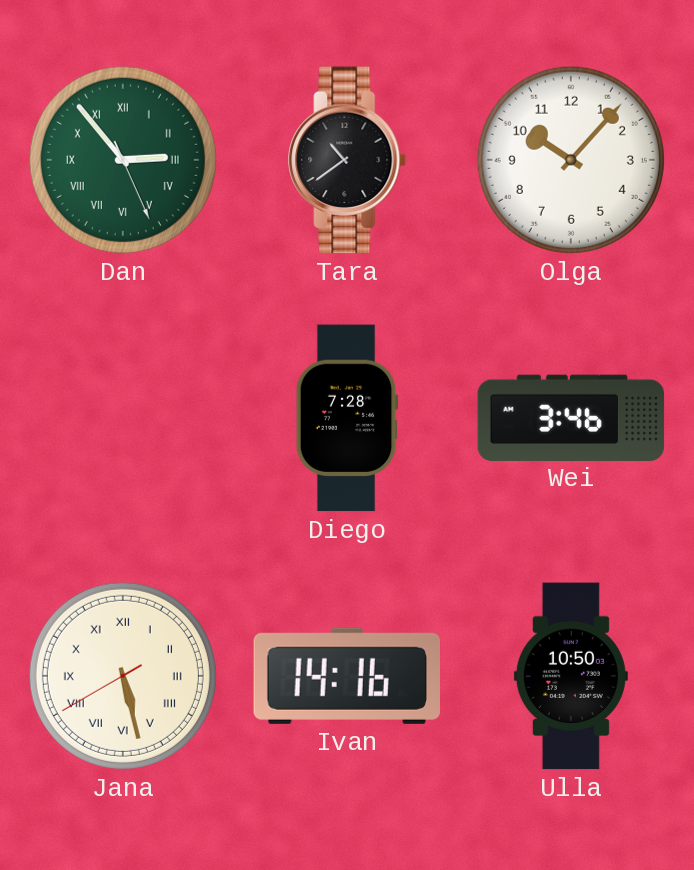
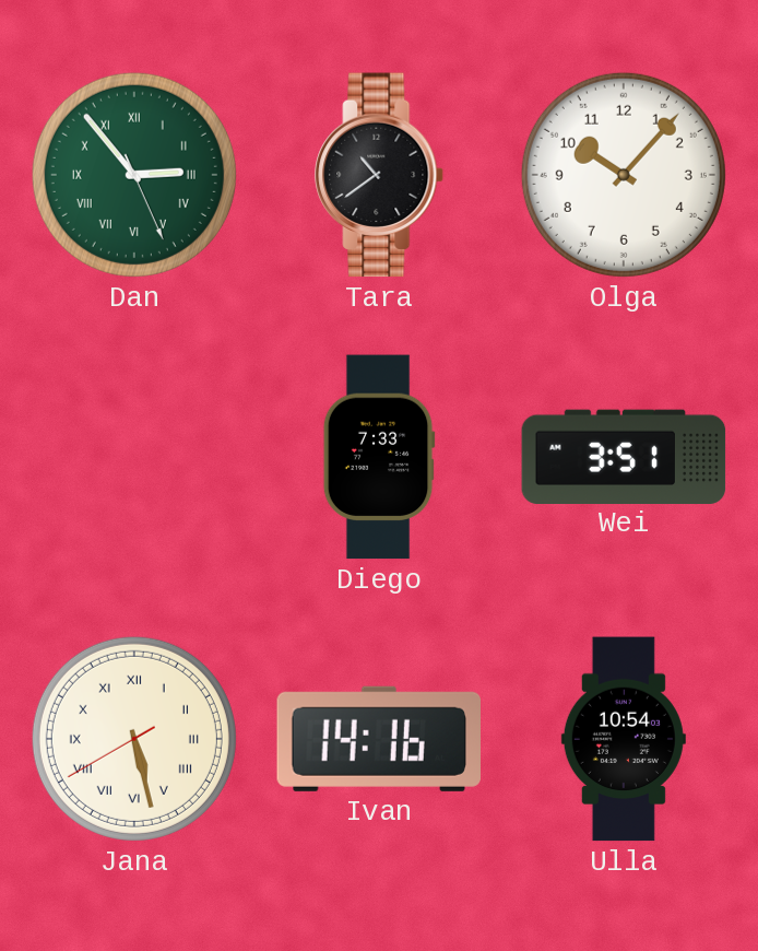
Diego: 7:28 -> 7:33 (379, 457)
Wei: 3:46 -> 3:51 (624, 456)
Ulla: 10:50 -> 10:54 (624, 739)
